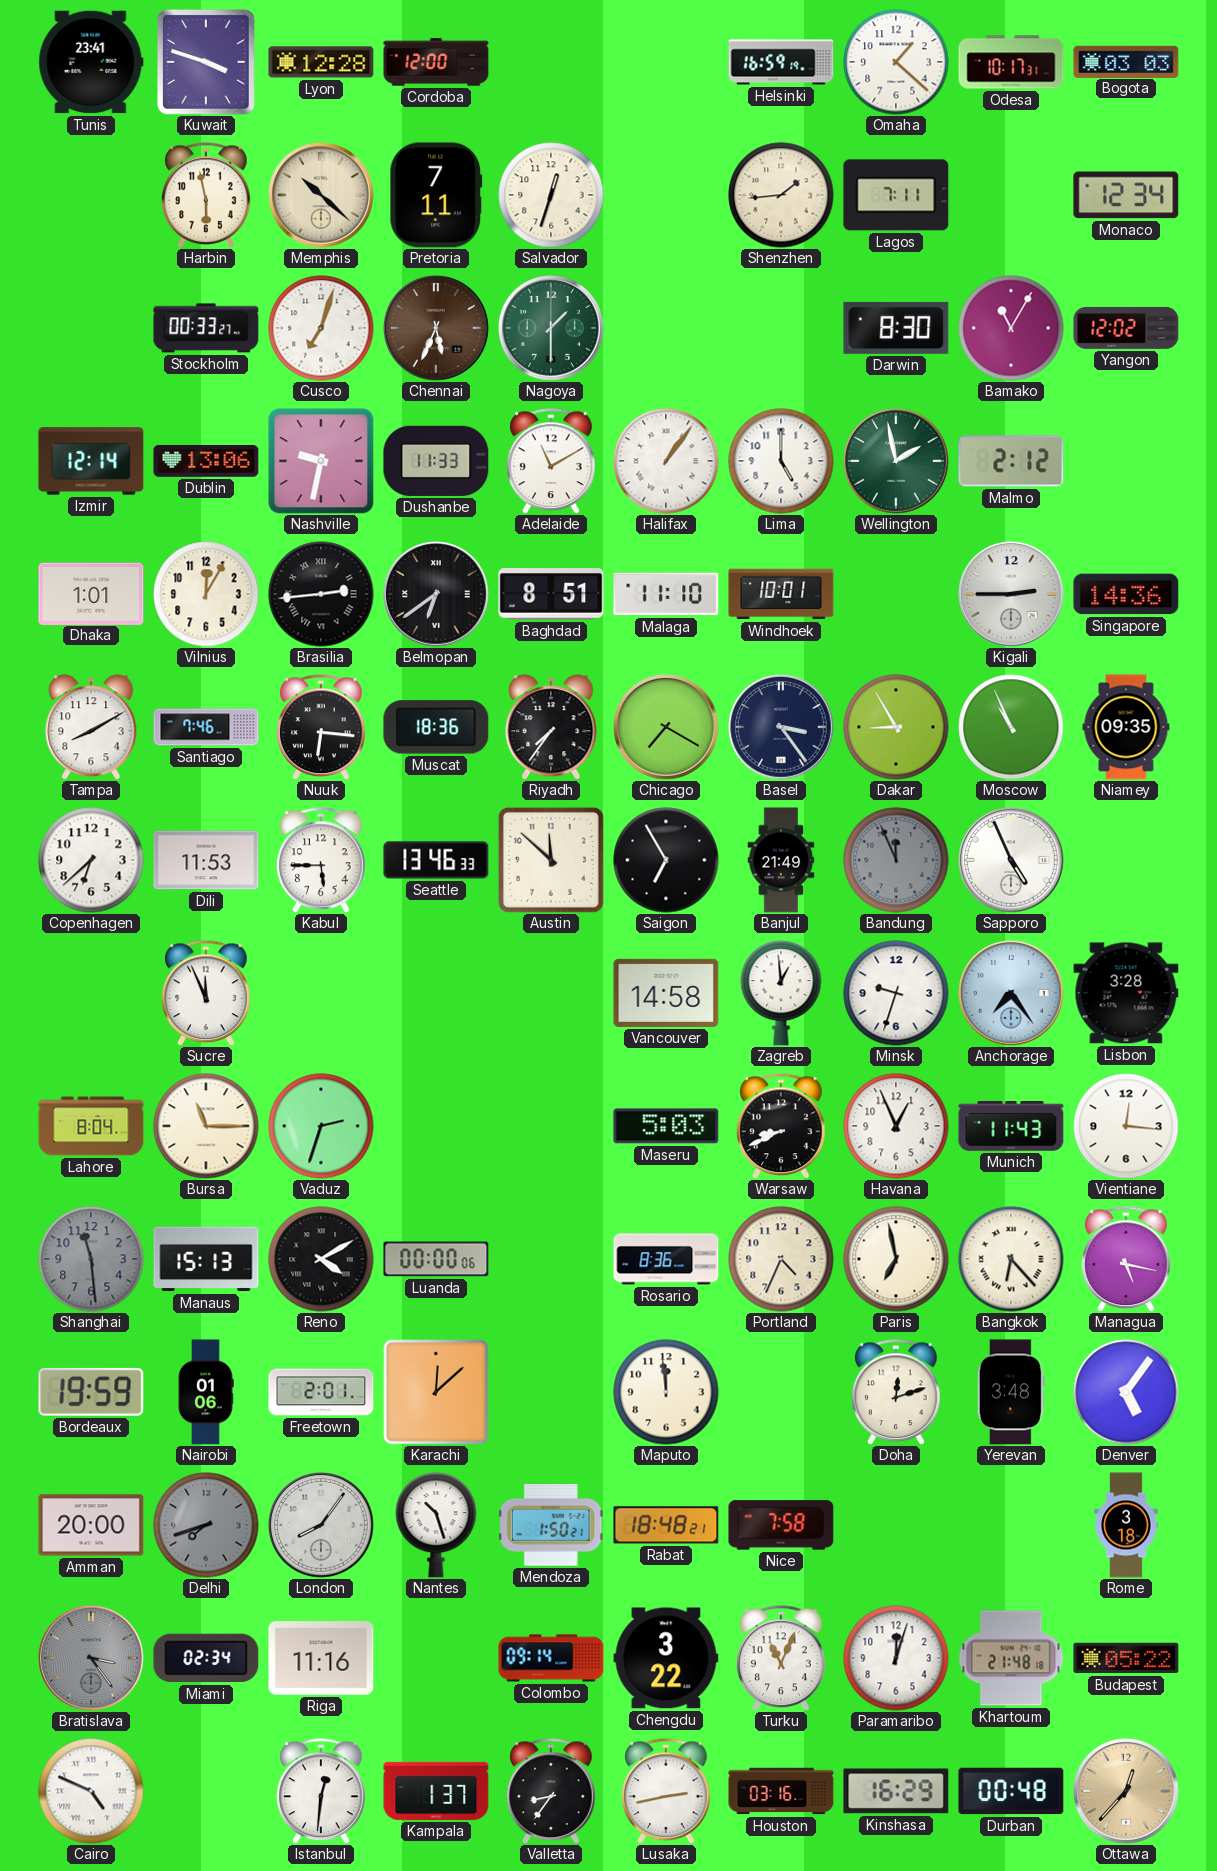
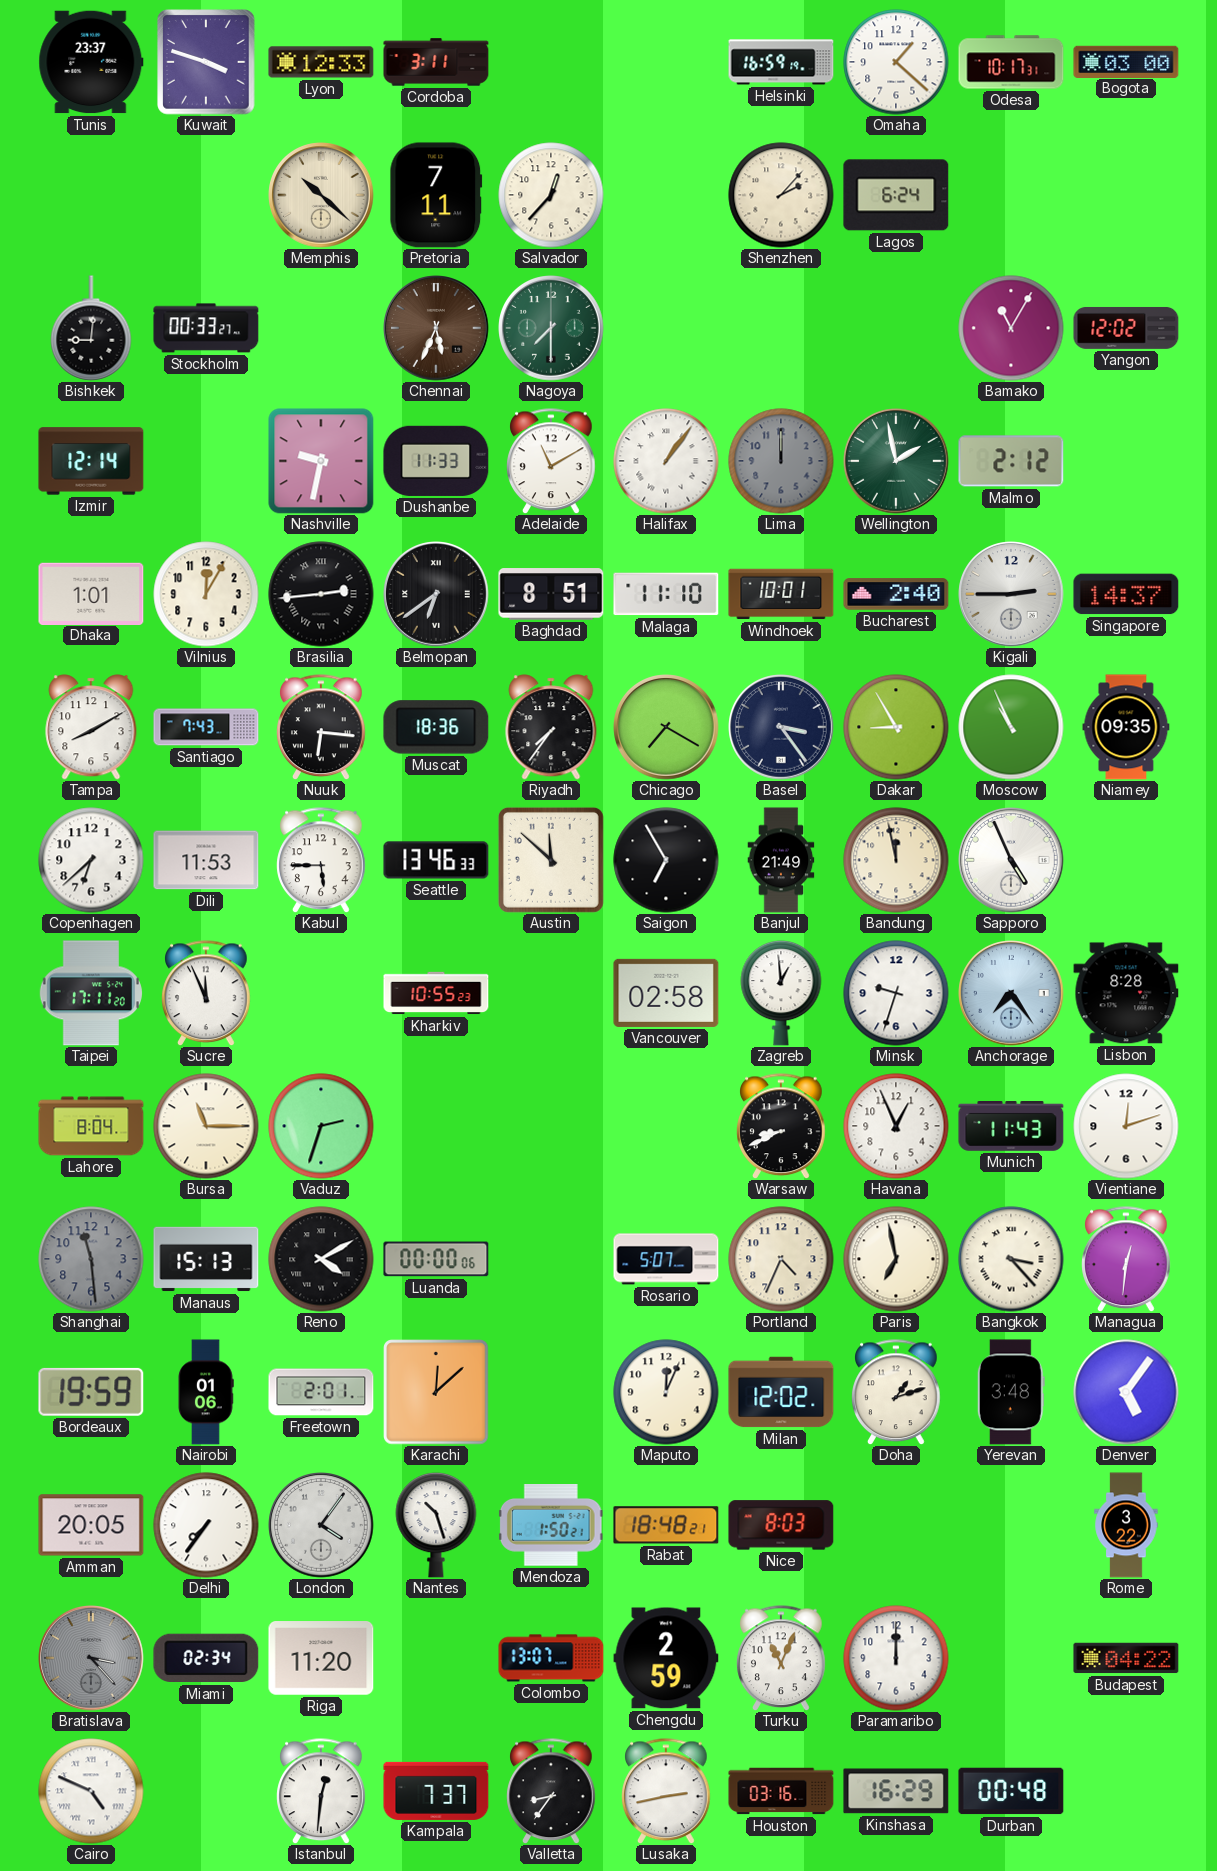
Tunis: 23:41 -> 23:37 (91, 62)
Lyon: 12:28 -> 12:33 (321, 62)
Cordoba: 12:00 -> 3:11 (436, 62)
Bogota: 03:03 -> 03:00 (1126, 61)
Harbin: 5:58 -> none (206, 195)
Salvador: 12:33 -> 12:37 (551, 195)
Shenzhen: 1:44 -> 2:07 (781, 195)
Lagos: 7:11 -> 6:24 (896, 195)
Monaco: 12:34 -> none (1126, 195)
Bishkek: none -> 9:01 (91, 328)
Cusco: 7:03 -> none (321, 328)
Nagoya: 1:30 -> 7:30 (551, 328)
Darwin: 8:30 -> none (896, 328)
Dublin: 13:06 -> none (206, 462)
Lima: 5:00 -> 12:00 (781, 461)
Lima dial: white -> grey (781, 461)
Bucharest: none -> 2:40 (896, 594)
Singapore: 14:36 -> 14:37 (1126, 594)
Santiago: 7:46 -> 7:43 (206, 727)
Bandung: 11:56 -> 11:58 (896, 860)
Bandung dial: grey -> cream (896, 860)
Taipei: none -> 17:11 (91, 993)
Kharkiv: none -> 10:55 (436, 993)
Vancouver: 14:58 -> 02:58 (666, 993)
Lisbon: 3:28 -> 8:28 (1126, 993)
Maseru: 5:03 -> none (666, 1126)
Vientiane: 12:16 -> 12:12 (1126, 1126)
Rosario: 8:36 -> 5:07 (666, 1259)
Bangkok: 6:23 -> 3:23 (1011, 1259)
Managua: 5:17 -> 12:31 (1126, 1259)
Maputo: 11:59 -> 12:04 (666, 1392)
Milan: none -> 12:02 (781, 1392)
Doha: 12:12 -> 1:12 (896, 1392)
Amman: 20:00 -> 20:05 (91, 1525)
Delhi: 7:42 -> 7:36 (206, 1525)
Delhi dial: grey -> white (206, 1525)
London: 8:06 -> 4:06 (321, 1525)
Nice: 7:58 -> 8:03 (781, 1525)
Rome: 3:18 -> 3:22 (1126, 1525)
Bratislava: 3:24 -> 3:23 (91, 1658)
Riga: 11:16 -> 11:20 (321, 1658)
Colombo: 09:14 -> 13:07 (551, 1658)
Chengdu: 3:22 -> 2:59 (666, 1658)
Paramaribo: 12:03 -> 12:00 (896, 1658)
Khartoum: 21:48 -> none (1011, 1658)
Budapest: 05:22 -> 04:22 (1126, 1658)
Kampala: 1:37 -> 7:37 (436, 1791)
Ottawa: 12:37 -> none (1126, 1791)
